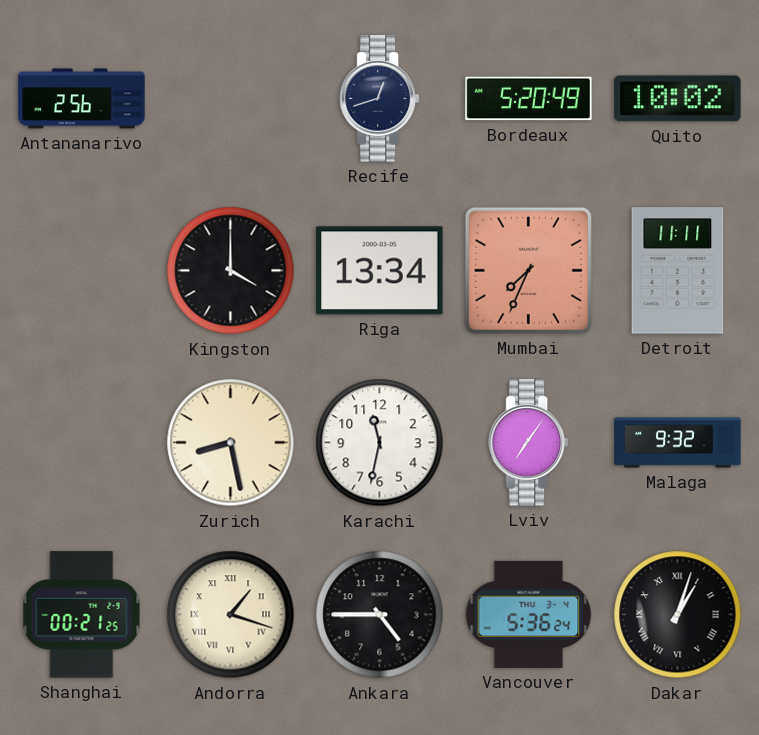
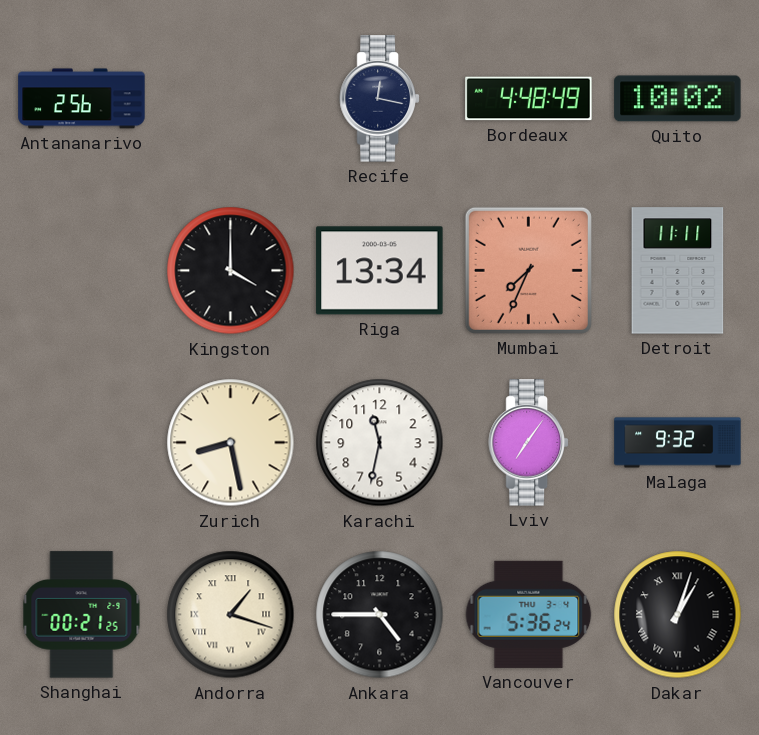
Recife: 12:42 -> 12:17 (380, 99)
Bordeaux: 5:20 -> 4:48 (529, 99)
